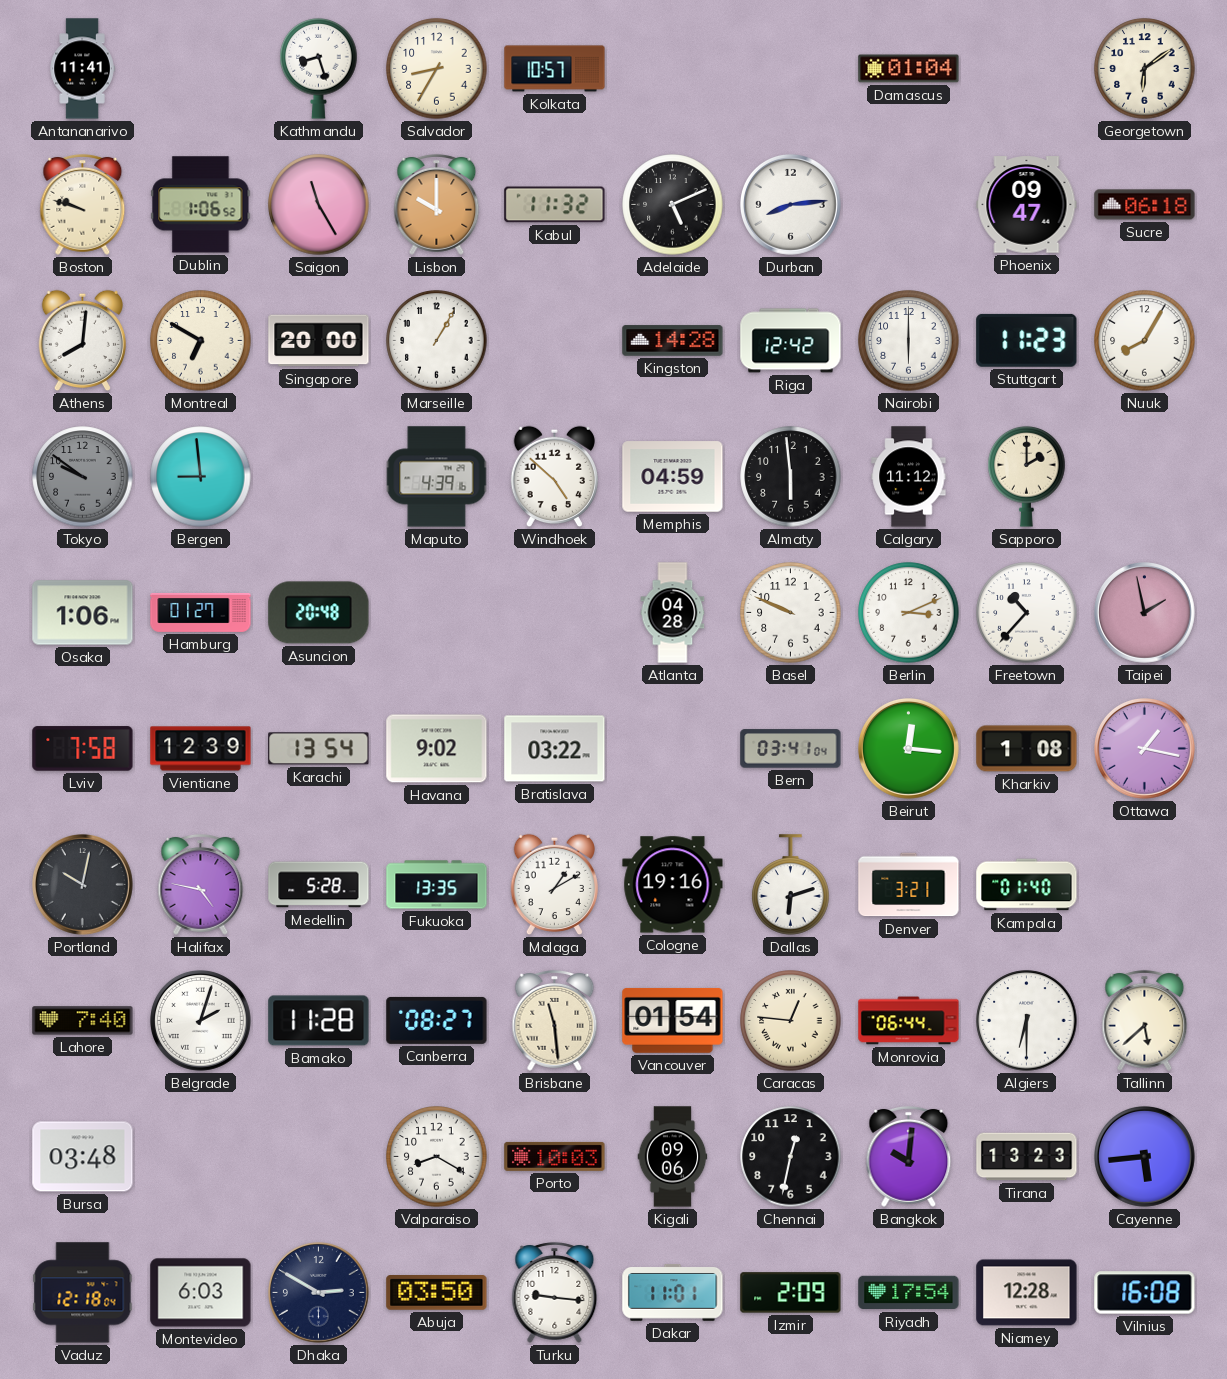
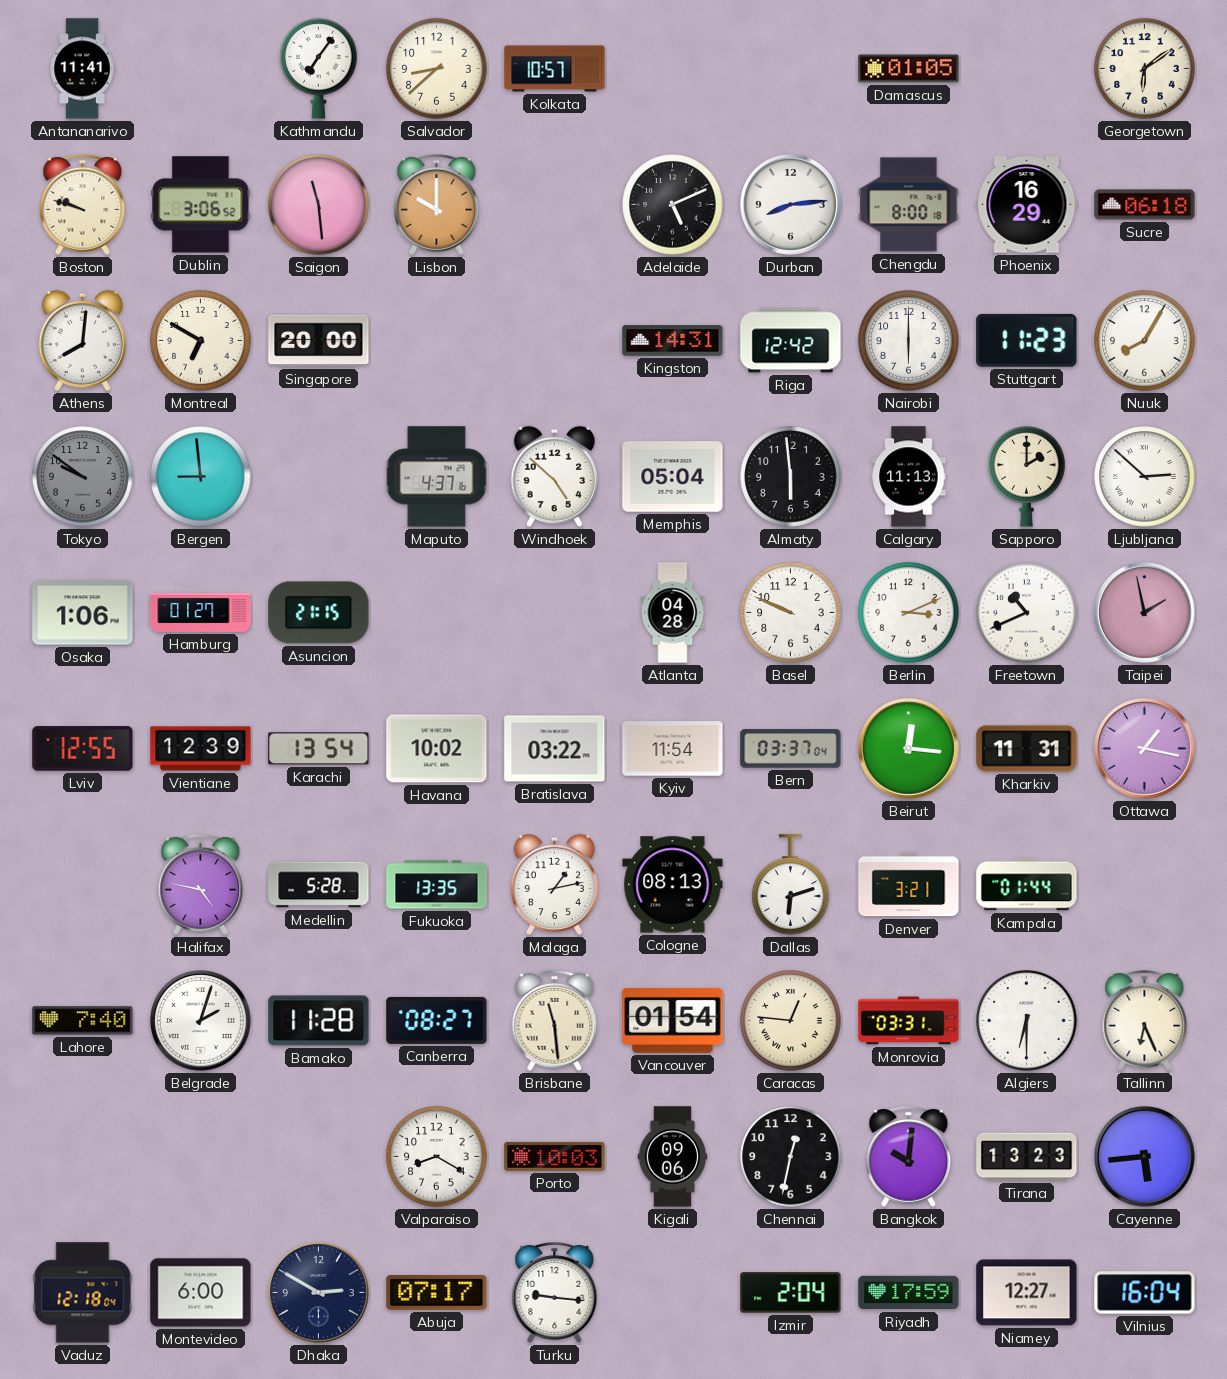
Kathmandu: 8:27 -> 7:06 (319, 69)
Salvador: 8:35 -> 8:38 (437, 69)
Damascus: 01:04 -> 01:05 (909, 69)
Dublin: 1:06 -> 3:06 (201, 205)
Saigon: 11:25 -> 11:29 (319, 205)
Kabul: 11:32 -> none (555, 205)
Chengdu: none -> 8:00 (909, 205)
Phoenix: 09:47 -> 16:29 (1027, 205)
Marseille: 1:05 -> none (437, 341)
Kingston: 14:28 -> 14:31 (673, 341)
Maputo: 4:39 -> 4:37 (437, 477)
Memphis: 04:59 -> 05:04 (673, 477)
Calgary: 11:12 -> 11:13 (909, 477)
Ljubljana: none -> 2:52 (1145, 477)
Asuncion: 20:48 -> 21:15 (319, 613)
Freetown: 10:37 -> 10:41 (1027, 613)
Lviv: 7:58 -> 12:55 (83, 749)
Havana: 9:02 -> 10:02 (437, 749)
Kyiv: none -> 11:54 (673, 749)
Bern: 03:41 -> 03:37 (791, 749)
Kharkiv: 1:08 -> 11:31 (1027, 749)
Portland: 10:02 -> none (83, 885)
Malaga: 1:10 -> 1:13 (554, 885)
Cologne: 19:16 -> 08:13 (673, 885)
Kampala: 01:40 -> 01:44 (1027, 885)
Monrovia: 06:44 -> 03:31 (909, 1021)
Tallinn: 5:38 -> 6:26 (1145, 1020)
Bursa: 03:48 -> none (83, 1157)
Montevideo: 6:03 -> 6:00 (201, 1293)
Abuja: 03:50 -> 07:17 (437, 1293)
Dakar: 11:01 -> none (673, 1293)
Izmir: 2:09 -> 2:04 (791, 1293)
Riyadh: 17:54 -> 17:59 (909, 1293)
Niamey: 12:28 -> 12:27 (1027, 1293)
Vilnius: 16:08 -> 16:04 (1145, 1293)
